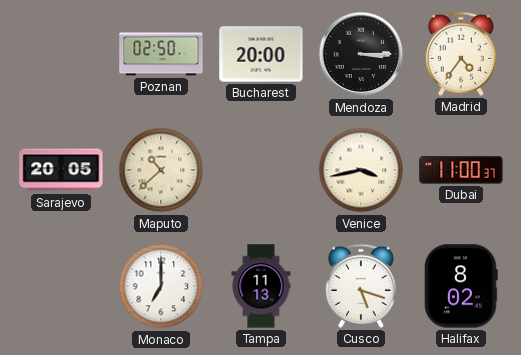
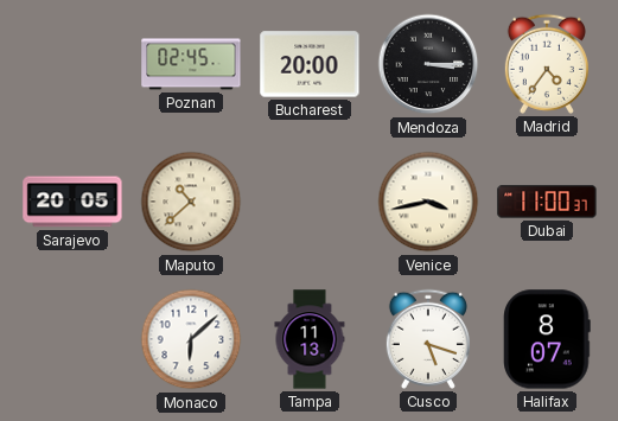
Poznan: 02:50 -> 02:45 (191, 64)
Monaco: 7:00 -> 6:08 (191, 339)
Halifax: 8:02 -> 8:07 (547, 339)
